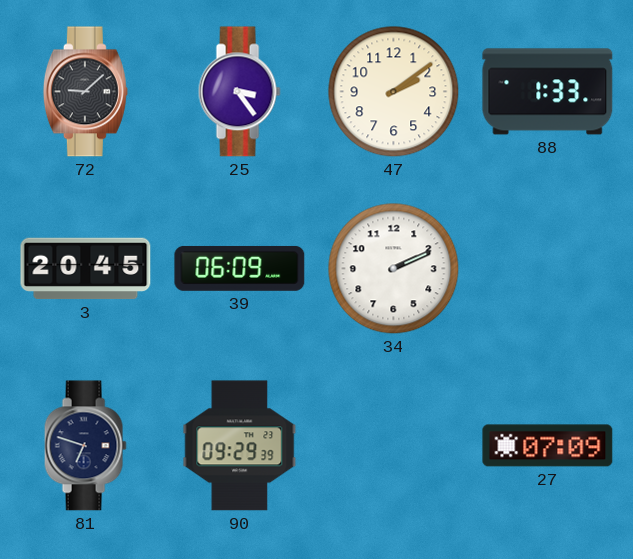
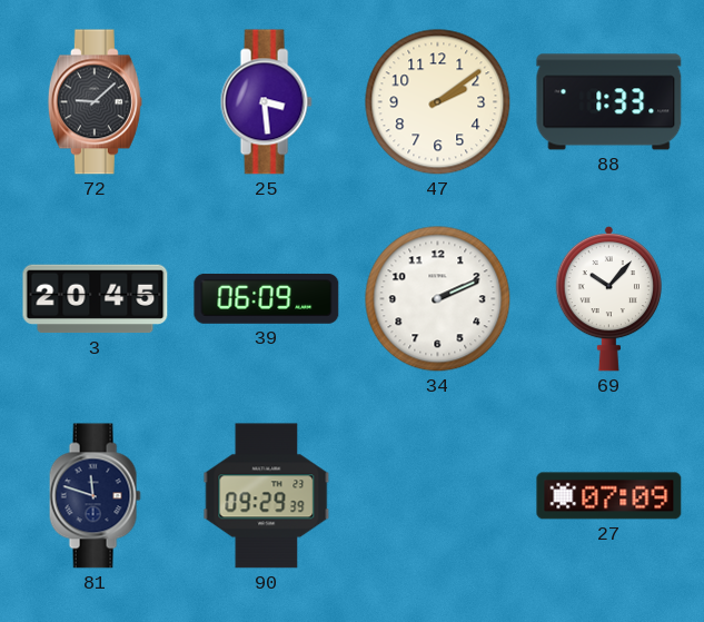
25: 3:24 -> 3:29 (266, 102)
69: none -> 10:07 (608, 298)
81: 6:48 -> 11:48 (95, 496)
